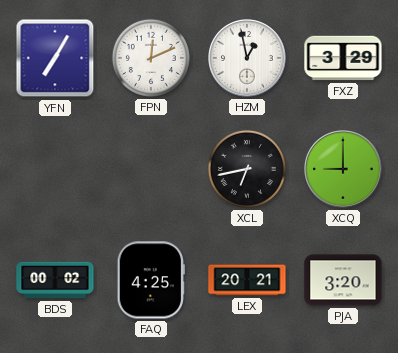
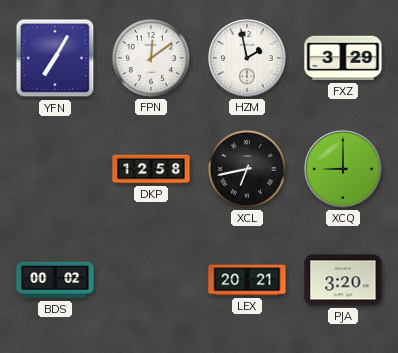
FPN: 12:11 -> 12:09 (151, 58)
HZM: 12:58 -> 1:58 (248, 59)
DKP: none -> 12:58 (151, 169)
FAQ: 4:25 -> none (151, 280)
